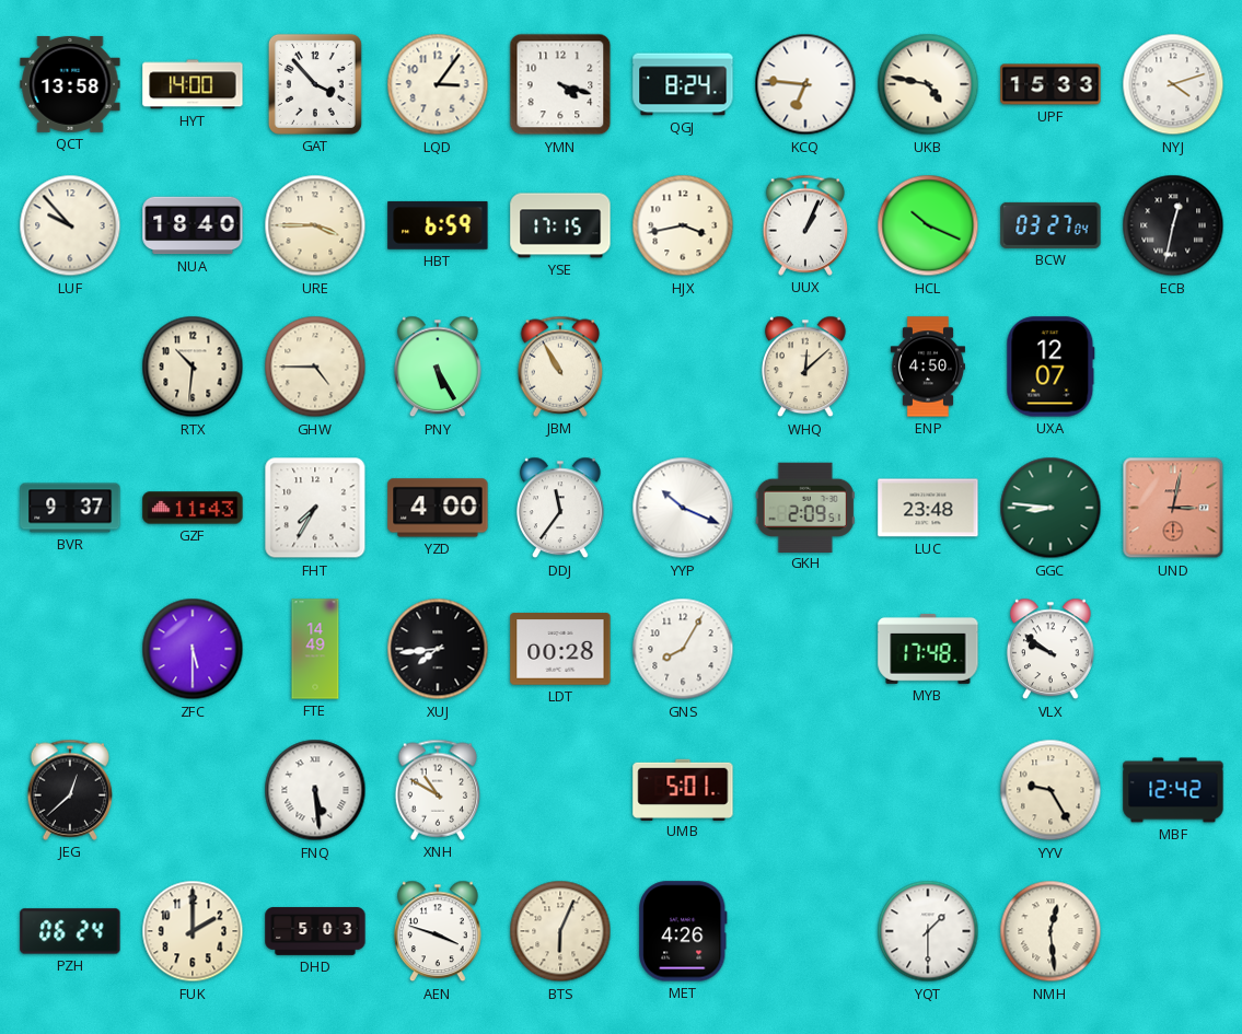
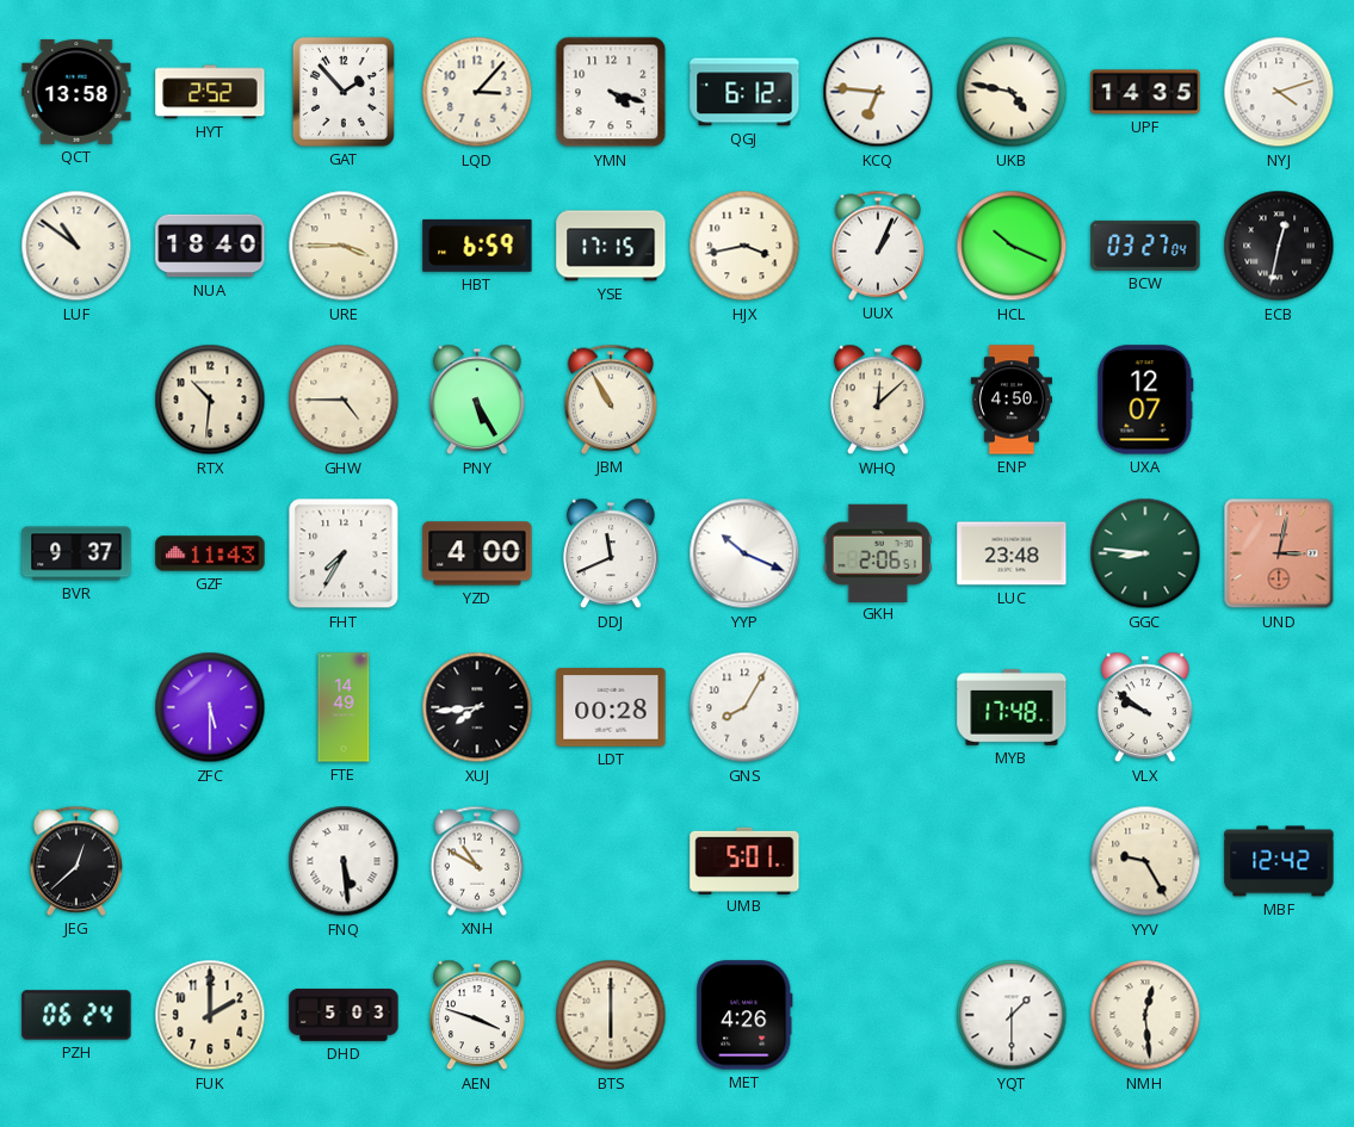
HYT: 14:00 -> 2:52 (210, 92)
GAT: 3:53 -> 1:53 (344, 92)
LQD: 3:06 -> 3:07 (477, 92)
QGJ: 8:24 -> 6:12 (744, 92)
UPF: 15:33 -> 14:35 (1145, 92)
LUF: 9:53 -> 10:51 (76, 246)
DDJ: 11:36 -> 11:41 (611, 553)
GKH: 2:09 -> 2:06 (878, 552)
BTS: 6:04 -> 6:00 (611, 1015)
